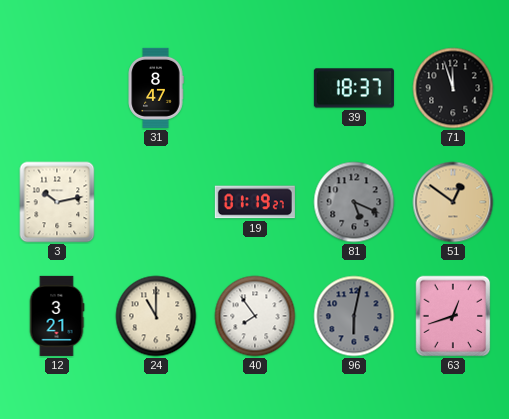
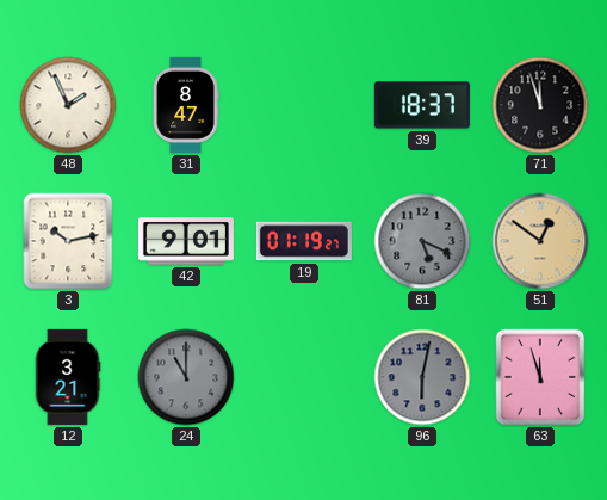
48: none -> 1:56 (68, 105)
42: none -> 9:01 (186, 241)
24 dial: cream -> grey (186, 377)
40: 7:54 -> none (255, 316)
63: 12:42 -> 11:57 (540, 377)
